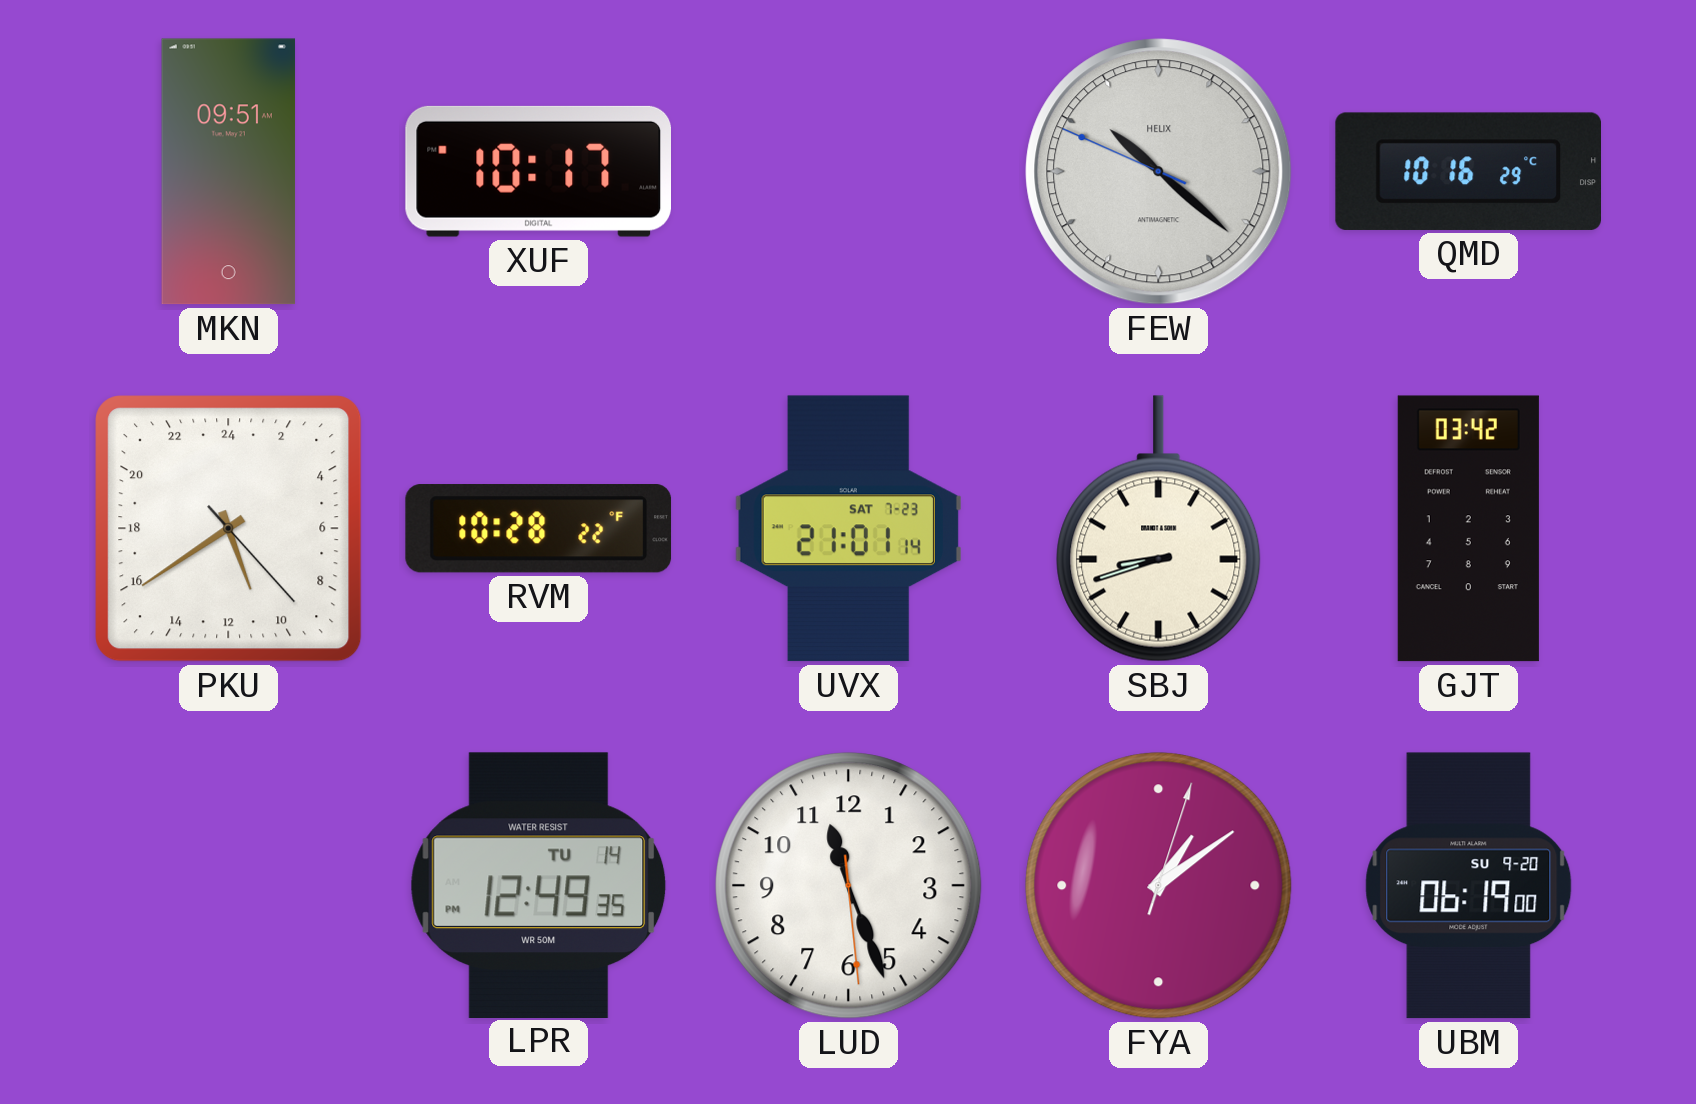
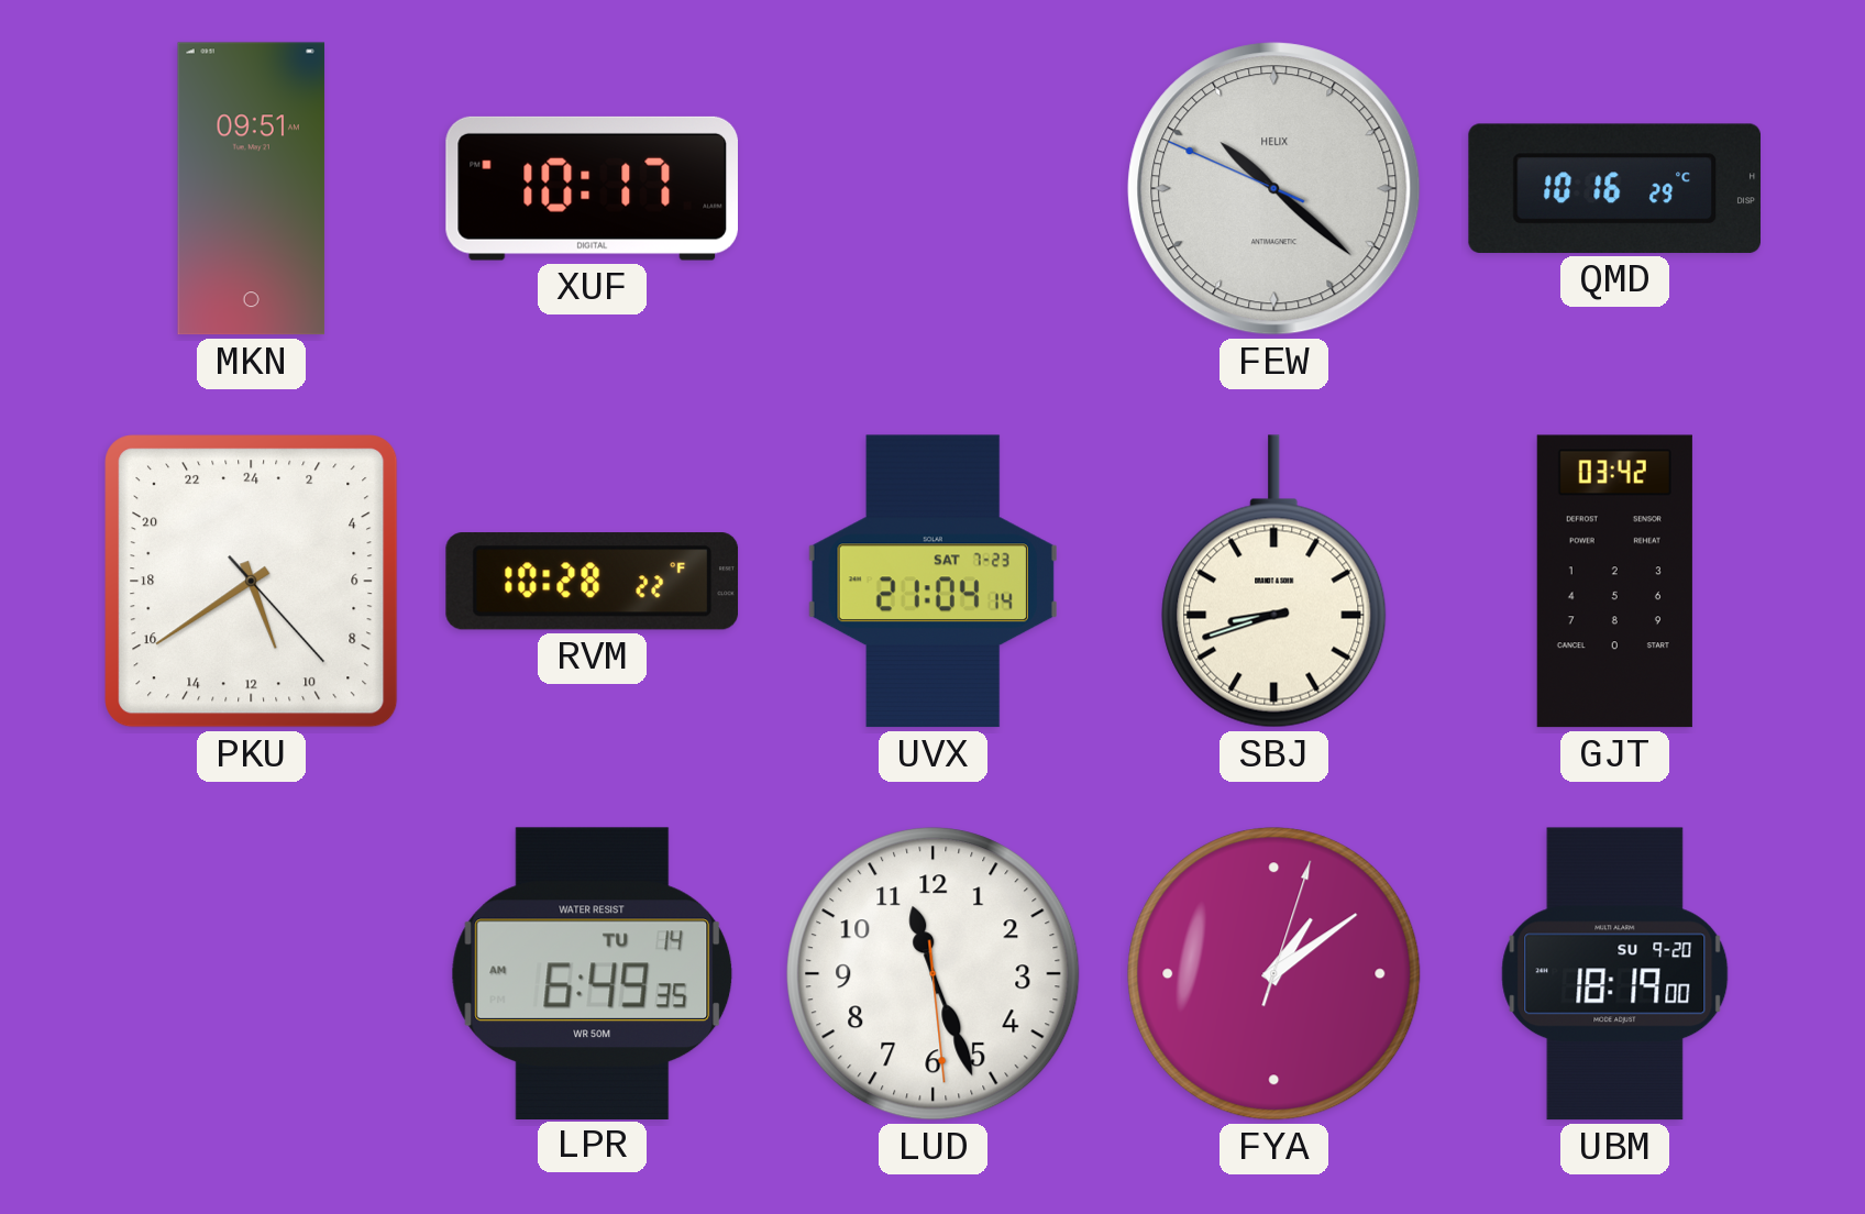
UVX: 21:01 -> 21:04 (932, 582)
LPR: 12:49 -> 6:49 (593, 973)
UBM: 06:19 -> 18:19 (1615, 974)
